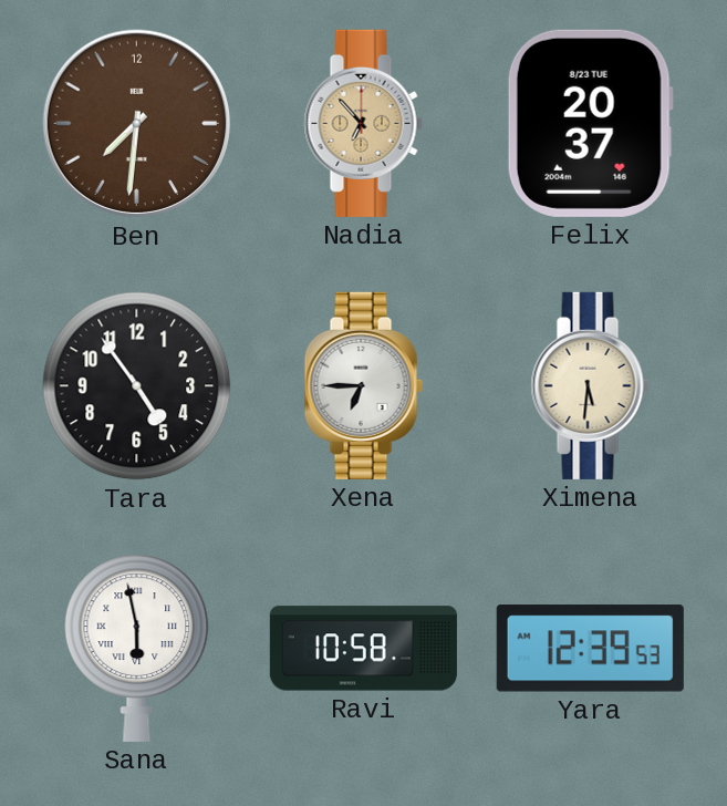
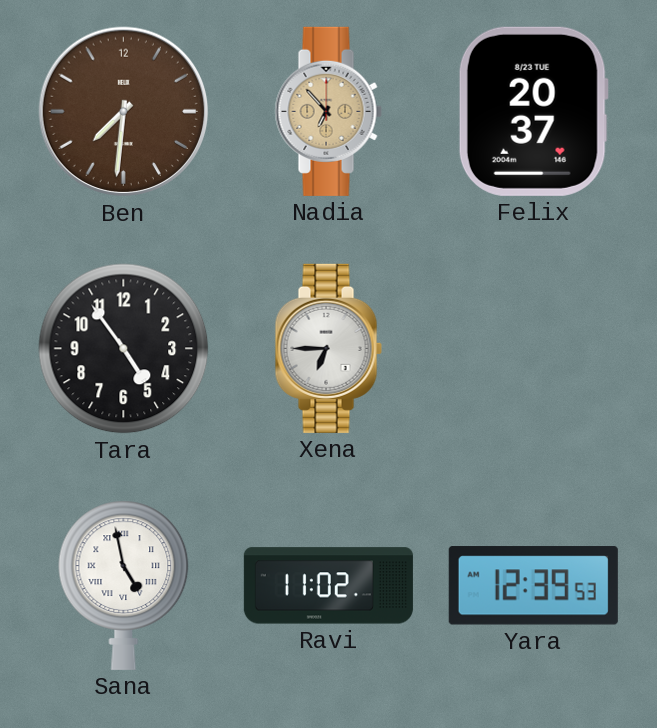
Ximena: 5:31 -> none (590, 385)
Sana: 5:58 -> 4:58 (124, 585)
Ravi: 10:58 -> 11:02 (328, 586)
